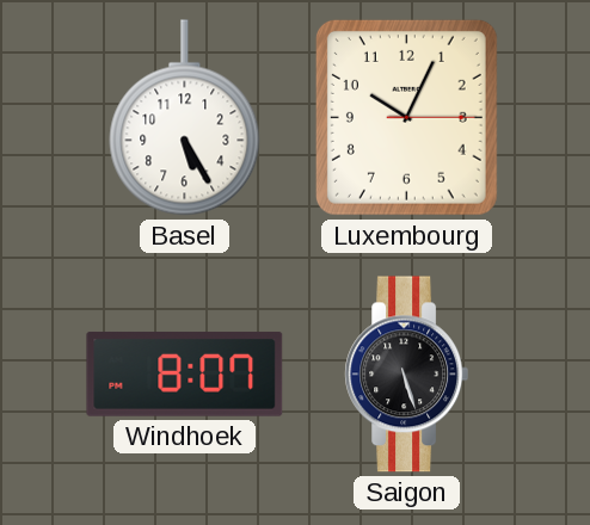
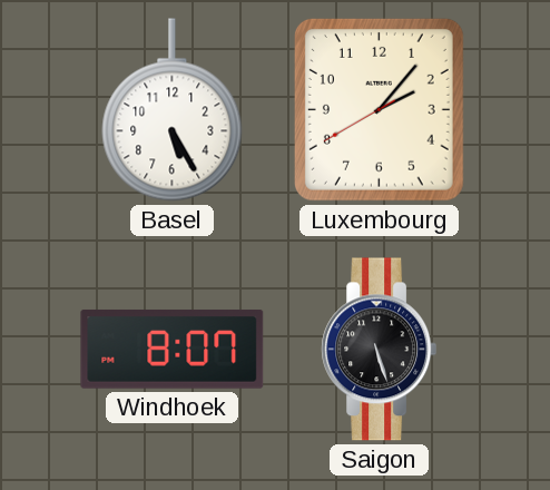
Luxembourg: 10:04 -> 2:06 (379, 109)
